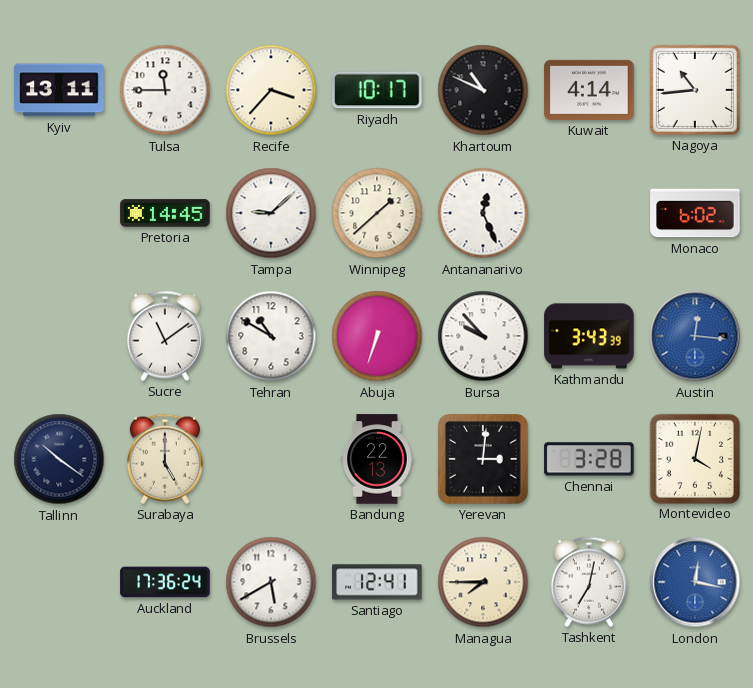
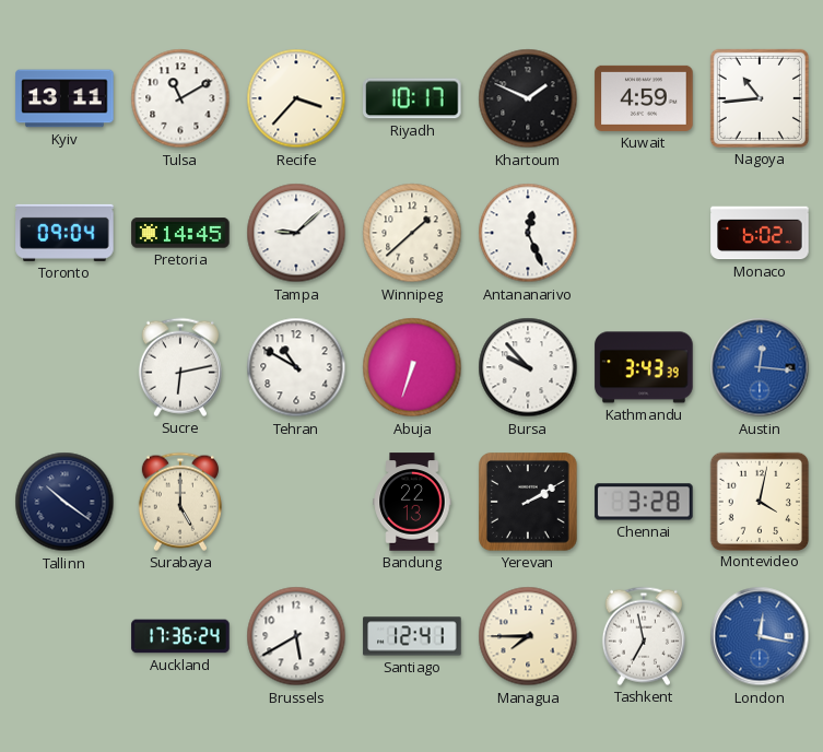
Tulsa: 11:45 -> 11:10 (180, 98)
Khartoum: 10:49 -> 1:49 (528, 98)
Kuwait: 4:14 -> 4:59 (644, 98)
Toronto: none -> 09:04 (64, 233)
Sucre: 11:09 -> 6:13 (180, 367)
Yerevan: 3:01 -> 2:10 (529, 503)
Tashkent: 7:02 -> 6:58 (644, 636)
